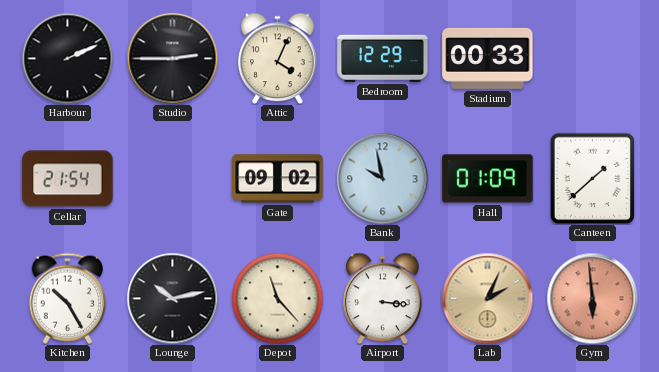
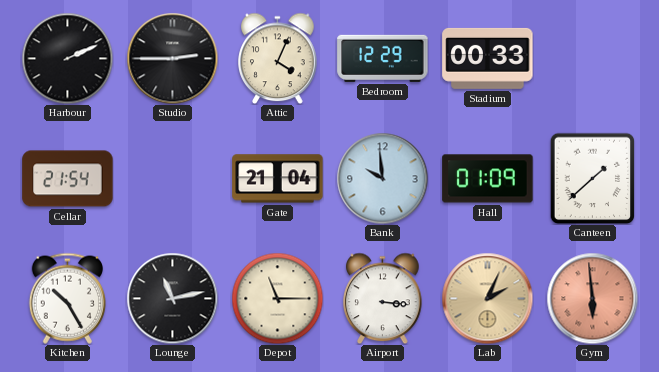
Gate: 09:02 -> 21:04 (278, 179)
Bank: 9:58 -> 9:59 (382, 178)
Lounge: 10:13 -> 11:13 (172, 298)
Depot: 11:23 -> 11:15 (277, 298)
